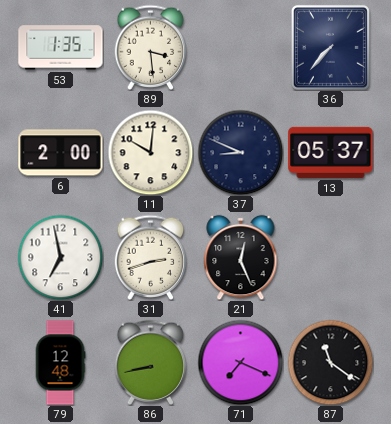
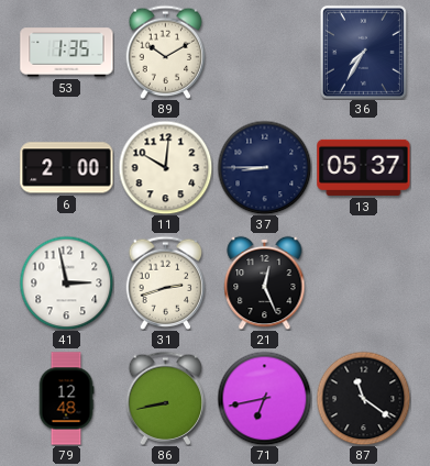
89: 3:29 -> 10:10 (166, 52)
36: 7:37 -> 7:35 (363, 52)
37: 8:49 -> 8:45 (264, 167)
41: 6:58 -> 2:58 (66, 282)
71: 7:19 -> 6:43 (264, 398)
